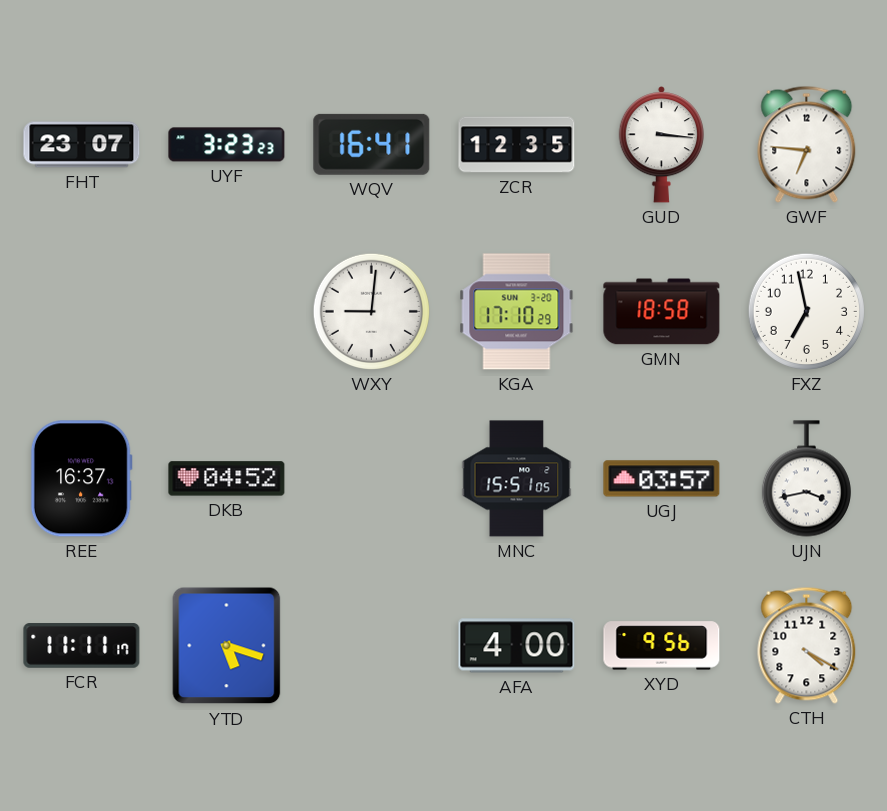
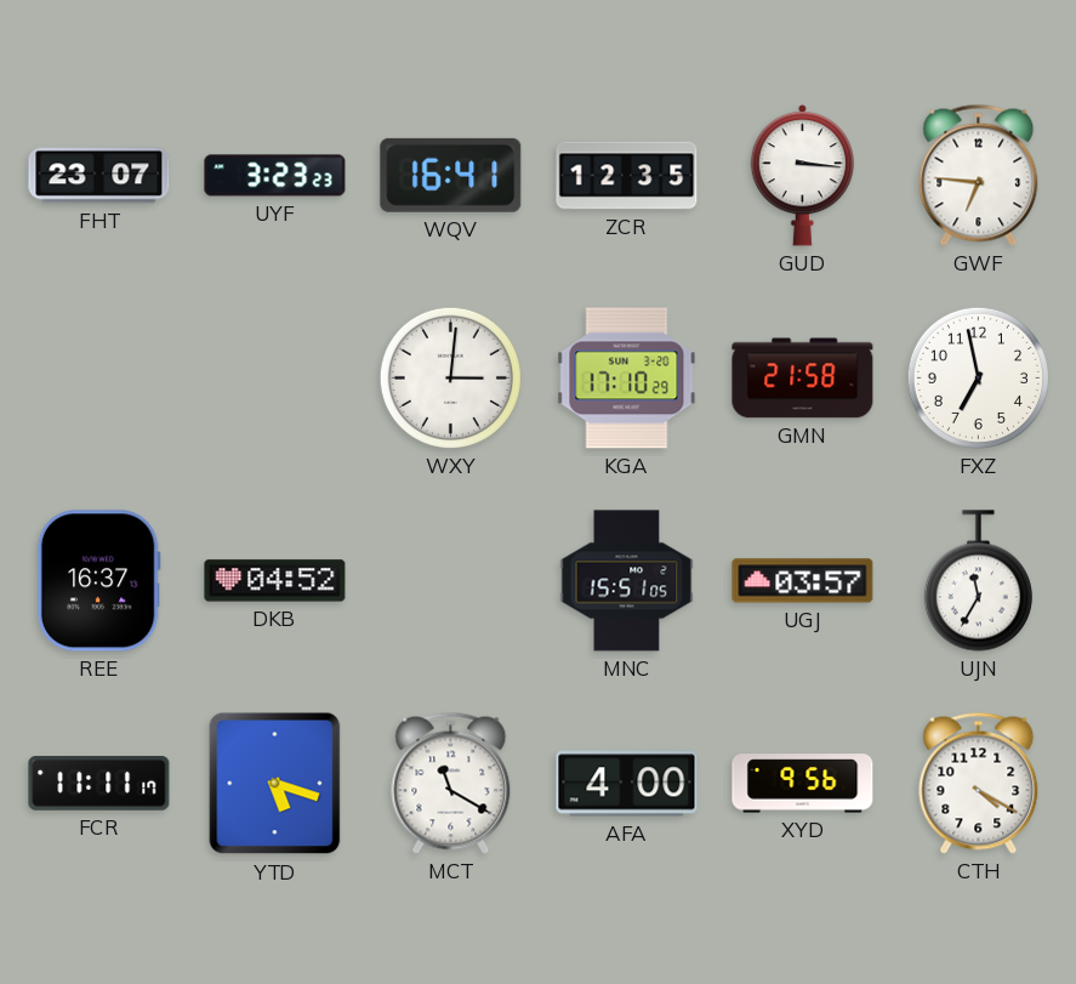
WXY: 9:01 -> 3:01 (450, 377)
GMN: 18:58 -> 21:58 (803, 379)
UJN: 3:43 -> 11:35 (978, 581)
MCT: none -> 11:20 (451, 783)
